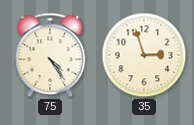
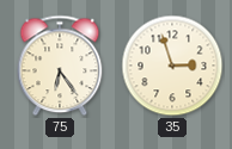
75: 4:24 -> 6:24 (60, 66)
